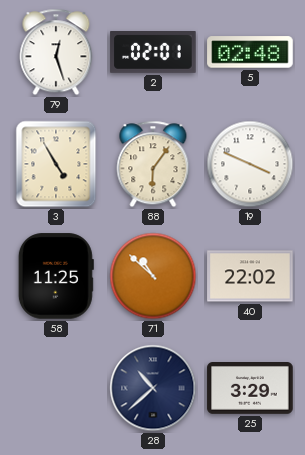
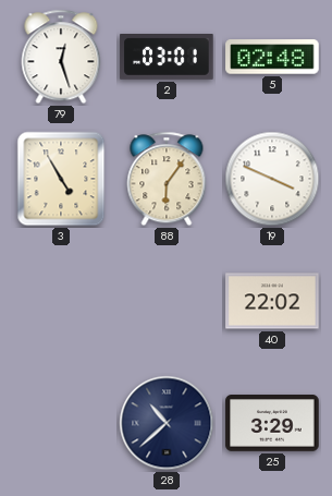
2: 02:01 -> 03:01 (167, 58)
58: 11:25 -> none (56, 276)
71: 10:52 -> none (153, 276)
